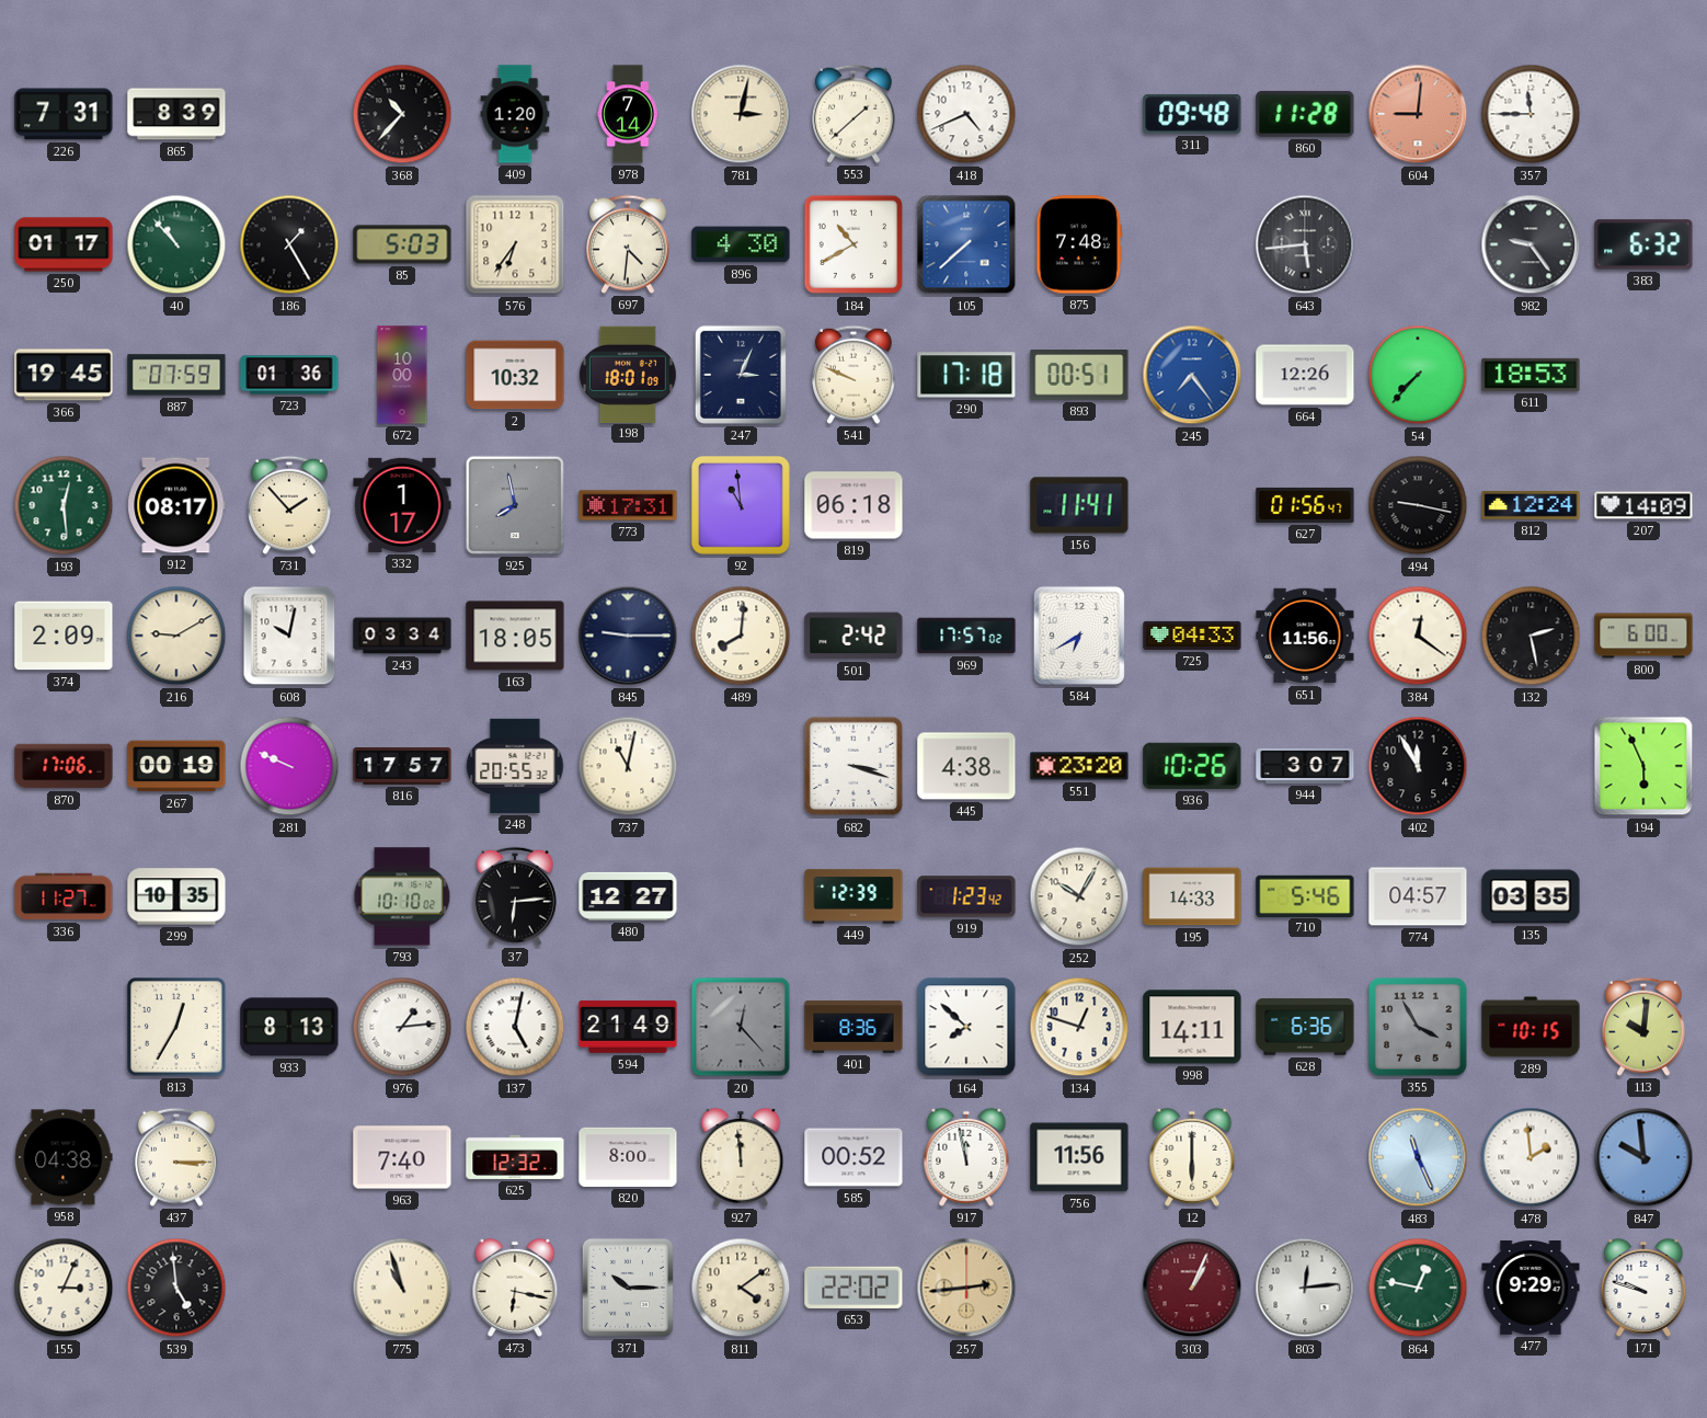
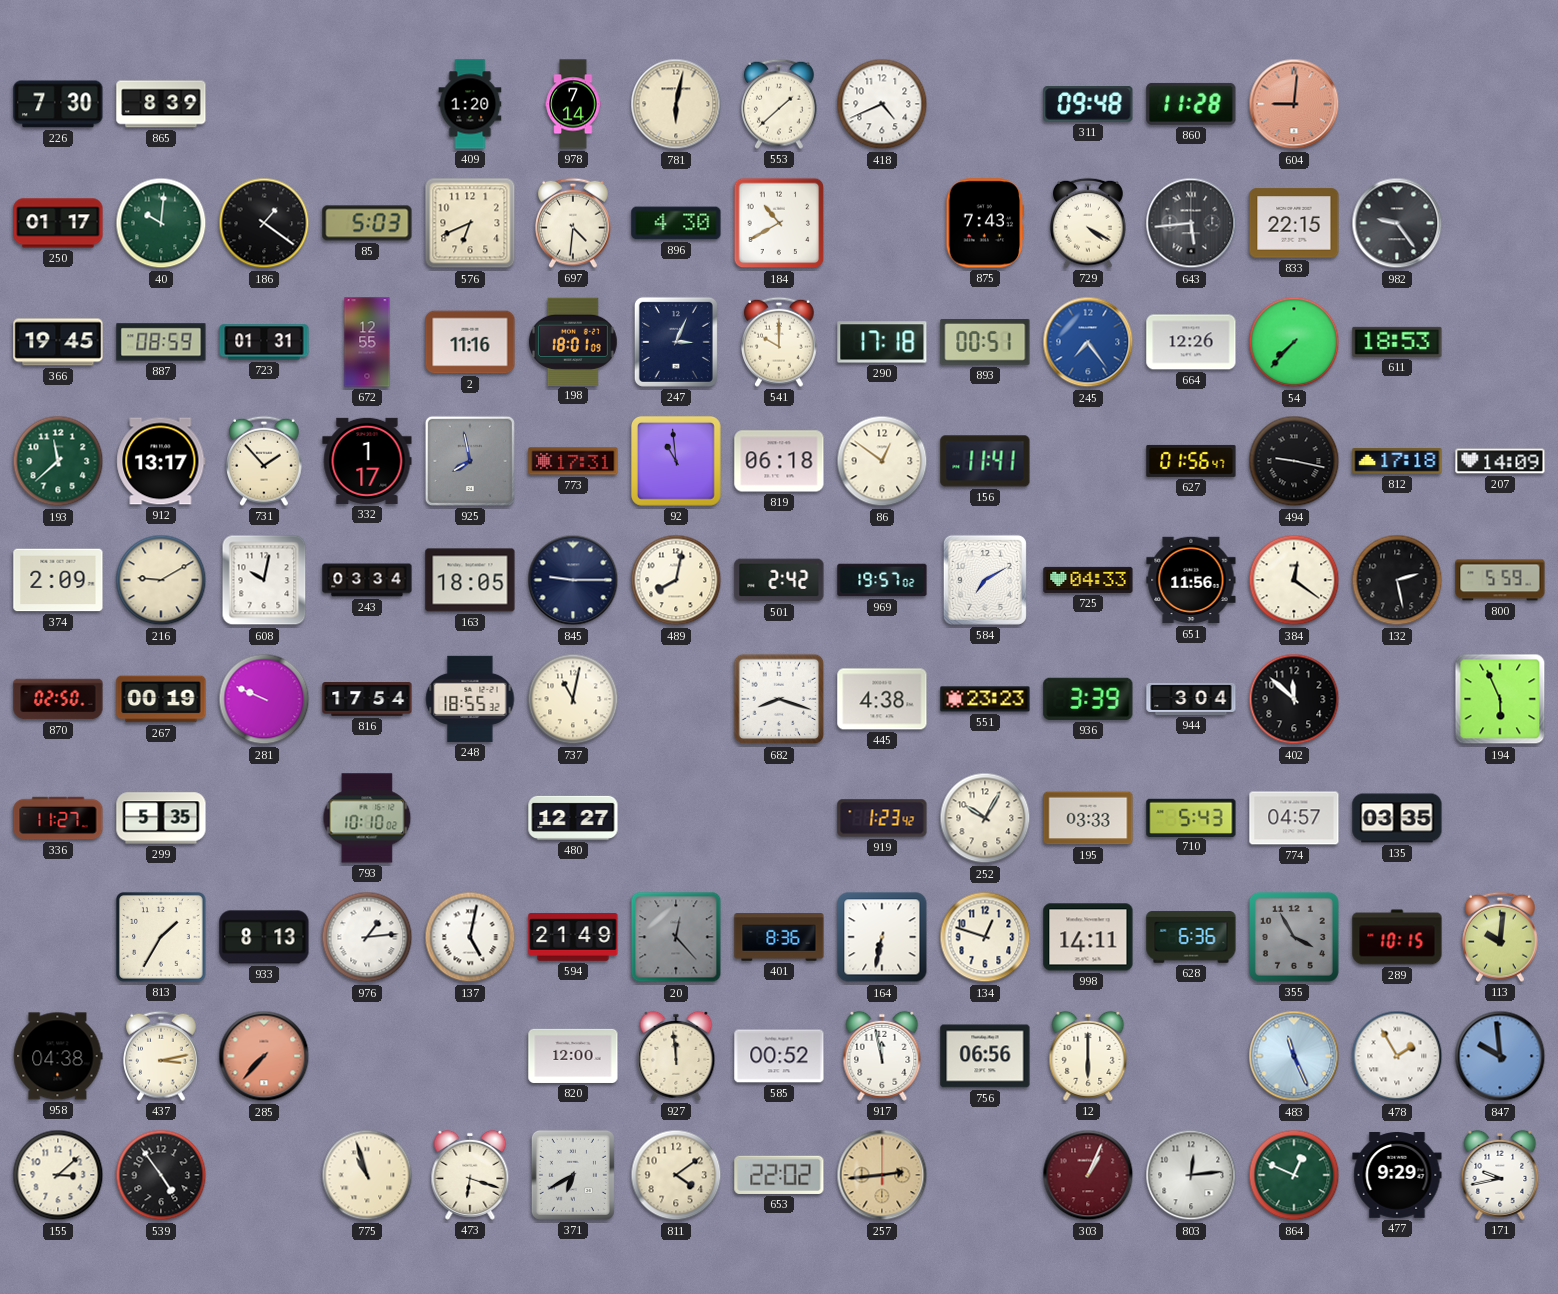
226: 7:31 -> 7:30 (58, 104)
368: 10:37 -> none (402, 114)
781: 3:02 -> 6:02 (676, 104)
357: 11:45 -> none (1531, 114)
40: 10:53 -> 10:01 (161, 223)
186: 1:25 -> 1:21 (264, 223)
576: 6:36 -> 6:41 (470, 223)
105: 7:38 -> none (966, 244)
875: 7:48 -> 7:43 (985, 223)
729: none -> 4:20 (1089, 223)
833: none -> 22:15 (1294, 223)
383: 6:32 -> none (1643, 244)
887: 07:59 -> 08:59 (161, 342)
723: 01:36 -> 01:31 (264, 342)
672: 10:00 -> 12:55 (367, 342)
2: 10:32 -> 11:16 (470, 342)
541: 9:49 -> 10:00 (780, 342)
193: 12:29 -> 11:38 (58, 461)
912: 08:17 -> 13:17 (161, 461)
86: none -> 12:51 (882, 461)
812: 12:24 -> 17:18 (1397, 461)
489: 8:01 -> 8:02 (676, 580)
969: 17:57 -> 19:57 (882, 580)
584: 6:40 -> 7:10 (985, 580)
800: 6:00 -> 5:59 (1500, 580)
870: 17:06 -> 02:50 (58, 699)
816: 17:57 -> 17:54 (367, 700)
248: 20:55 -> 18:55 (470, 699)
682: 3:18 -> 8:18 (779, 699)
551: 23:20 -> 23:23 (985, 699)
936: 10:26 -> 3:39 (1088, 699)
944: 3:07 -> 3:04 (1191, 699)
402: 11:55 -> 11:52 (1294, 699)
299: 10:35 -> 5:35 (161, 818)
37: 6:14 -> none (516, 896)
449: 12:39 -> none (853, 896)
195: 14:33 -> 03:33 (1088, 818)
710: 5:46 -> 5:43 (1191, 817)
813: 12:35 -> 1:35 (161, 937)
164: 7:52 -> 6:32 (882, 937)
437: 3:15 -> 3:13 (162, 1056)
285: none -> 7:37 (264, 1056)
963: 7:40 -> none (402, 1157)
625: 12:32 -> none (515, 1157)
820: 8:00 -> 12:00 (573, 1056)
756: 11:56 -> 06:56 (985, 1056)
478: 1:59 -> 1:55 (1397, 1056)
155: 3:04 -> 3:08 (58, 1175)
539: 4:59 -> 4:54 (161, 1175)
473: 6:17 -> 6:18 (470, 1175)
371: 10:15 -> 6:40 (573, 1175)
864: 12:47 -> 12:49 (1294, 1175)
171: 9:48 -> 9:43 (1500, 1175)
